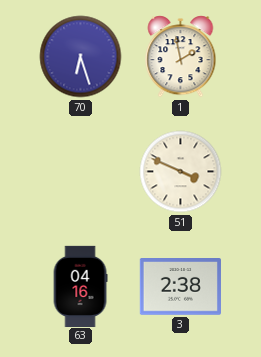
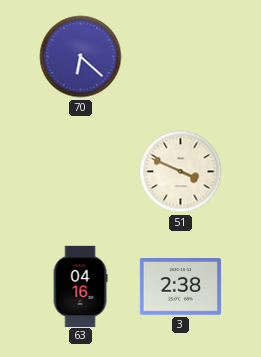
70: 6:27 -> 6:22 (81, 57)
1: 1:58 -> none (181, 57)
